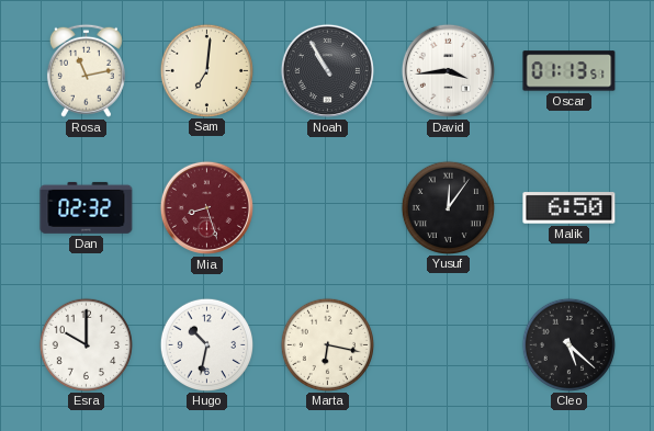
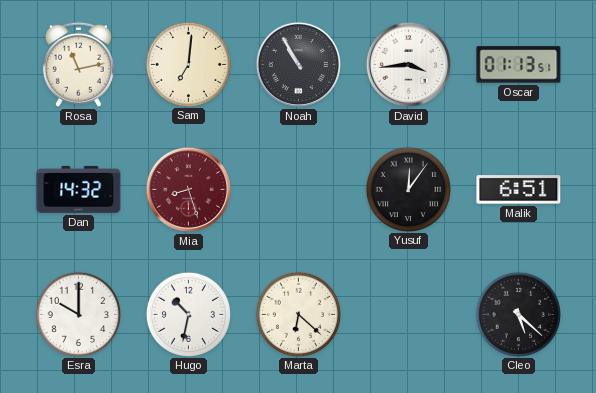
Dan: 02:32 -> 14:32 (79, 189)
Malik: 6:50 -> 6:51 (519, 190)
Marta: 6:17 -> 6:22 (298, 314)
